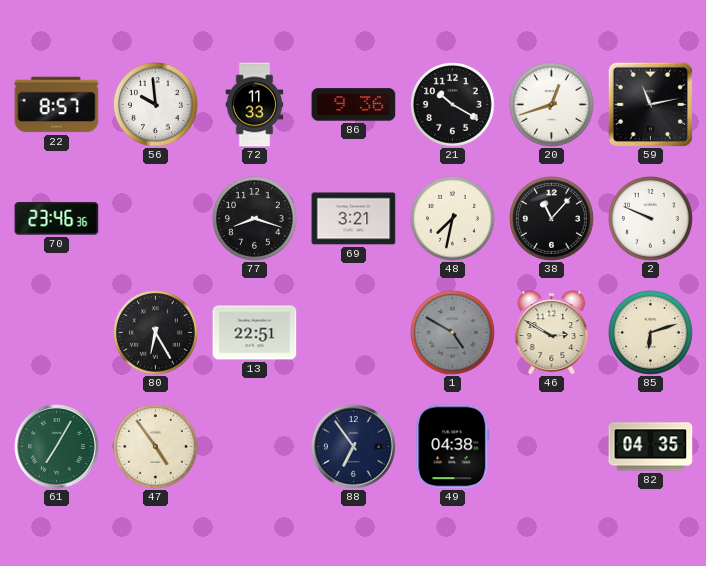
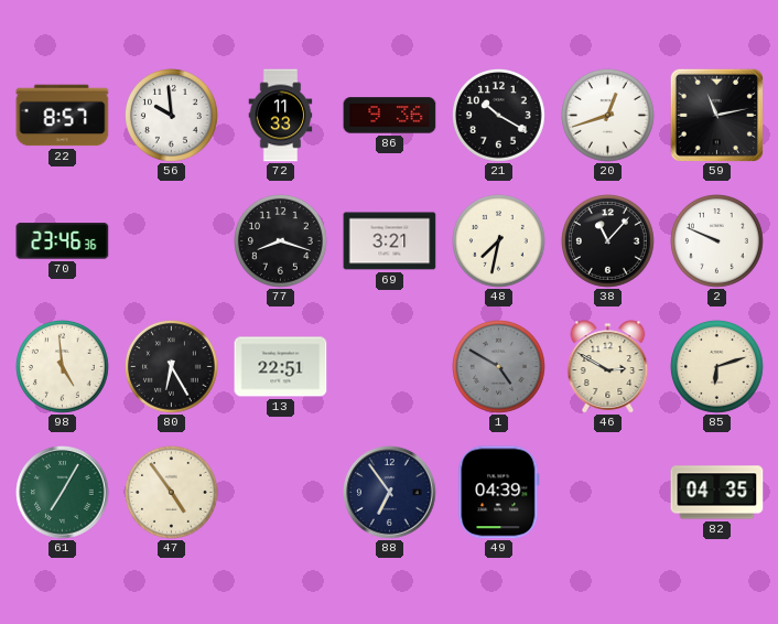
98: none -> 4:59 (63, 367)
49: 04:38 -> 04:39 (499, 493)
